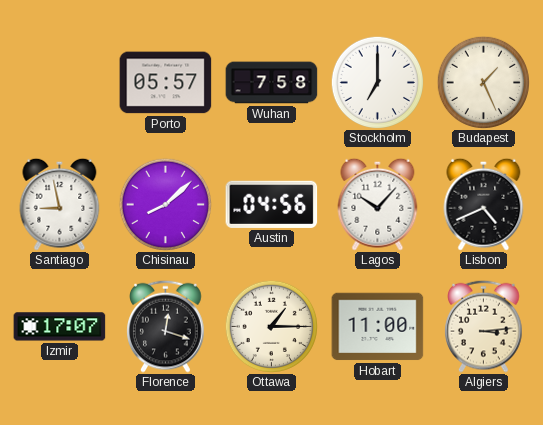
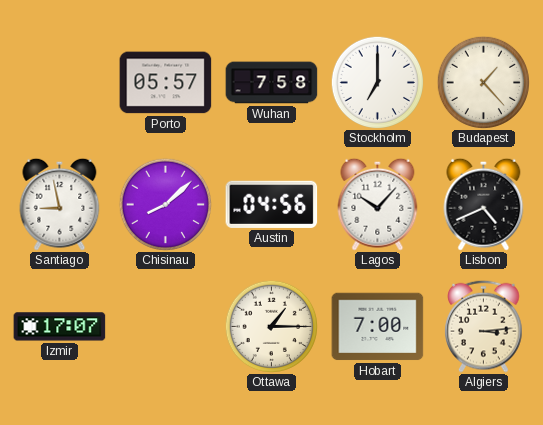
Budapest: 1:26 -> 1:23 (483, 82)
Florence: 12:18 -> none (166, 326)
Hobart: 11:00 -> 7:00 (378, 327)
